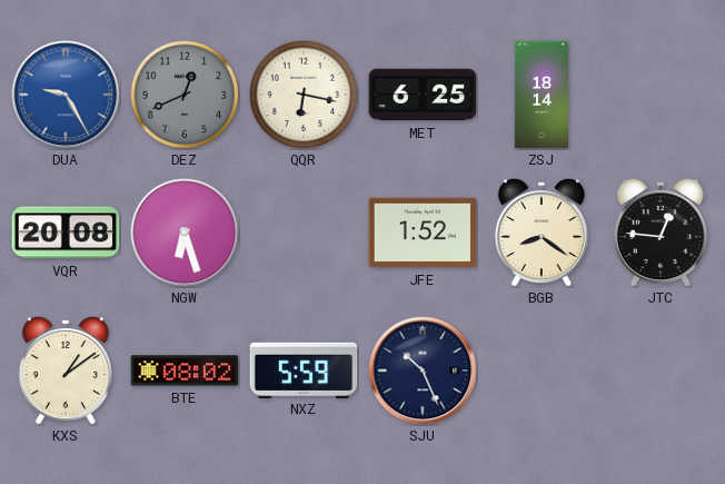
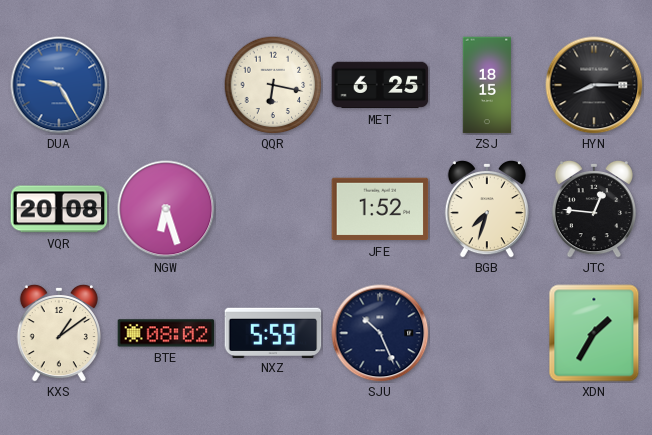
DEZ: 12:41 -> none (185, 95)
ZSJ: 18:14 -> 18:15 (487, 85)
HYN: none -> 8:15 (594, 85)
BGB: 8:21 -> 7:33 (487, 209)
XDN: none -> 1:35 (594, 333)
